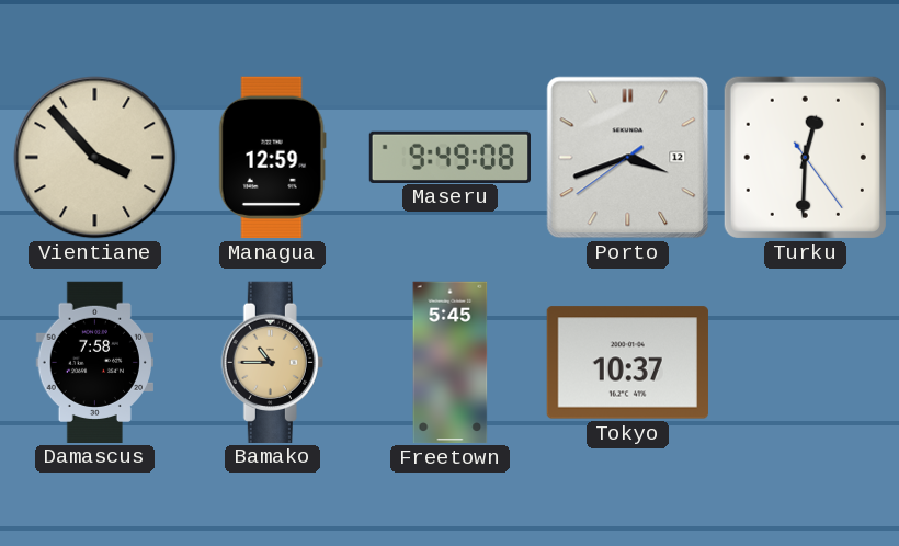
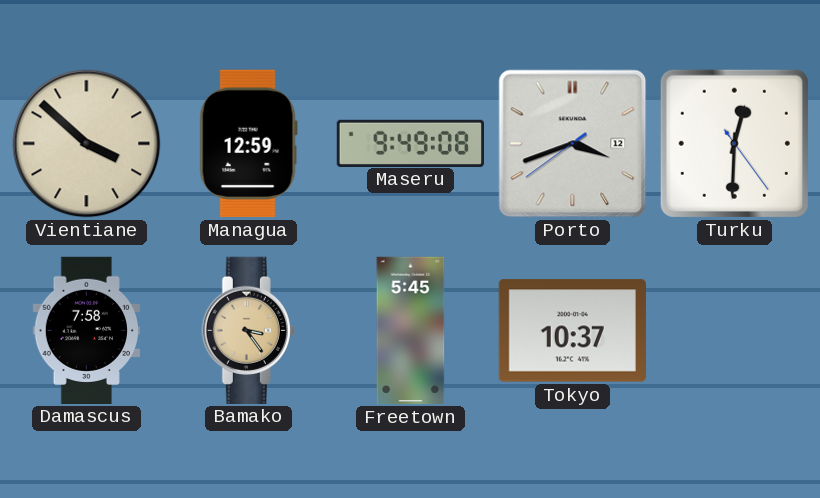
Vientiane: 3:53 -> 3:52 (87, 144)
Bamako: 10:45 -> 3:24 (248, 330)
